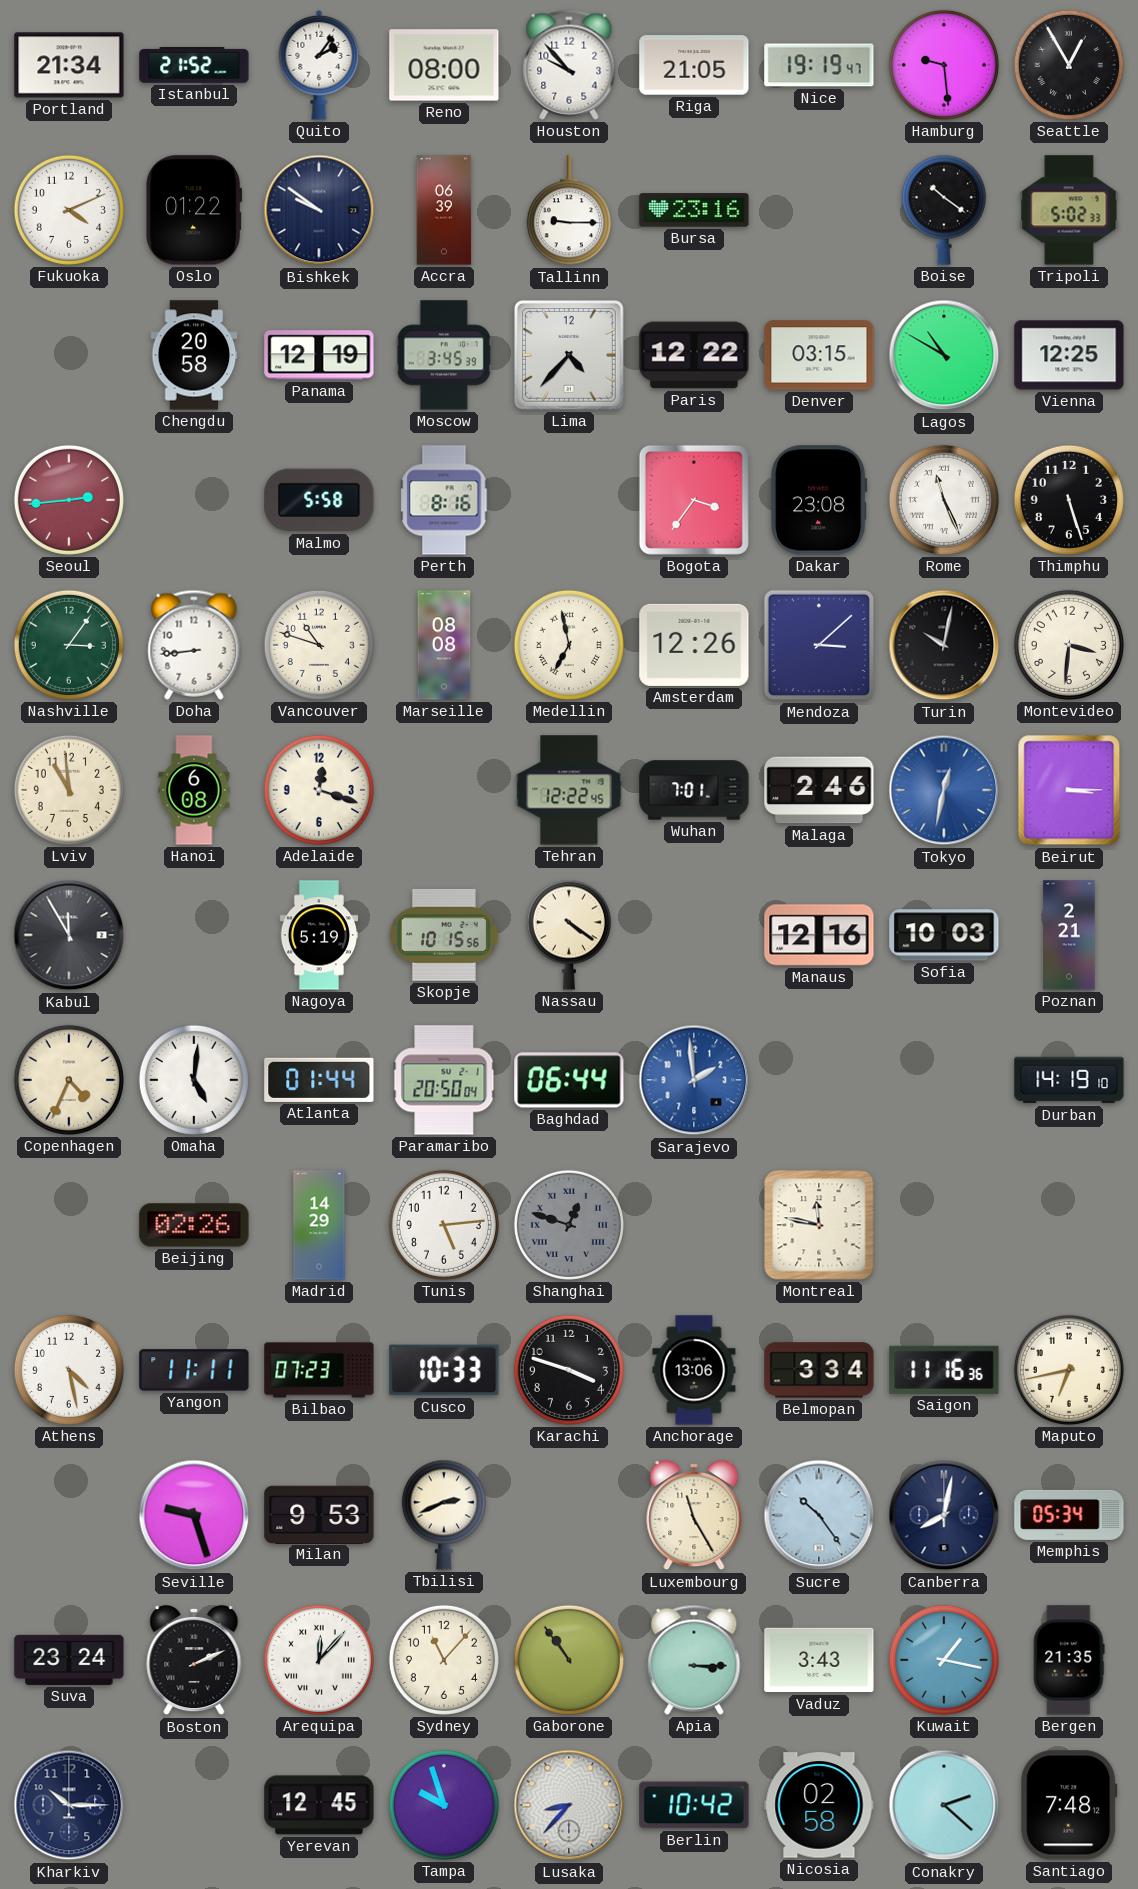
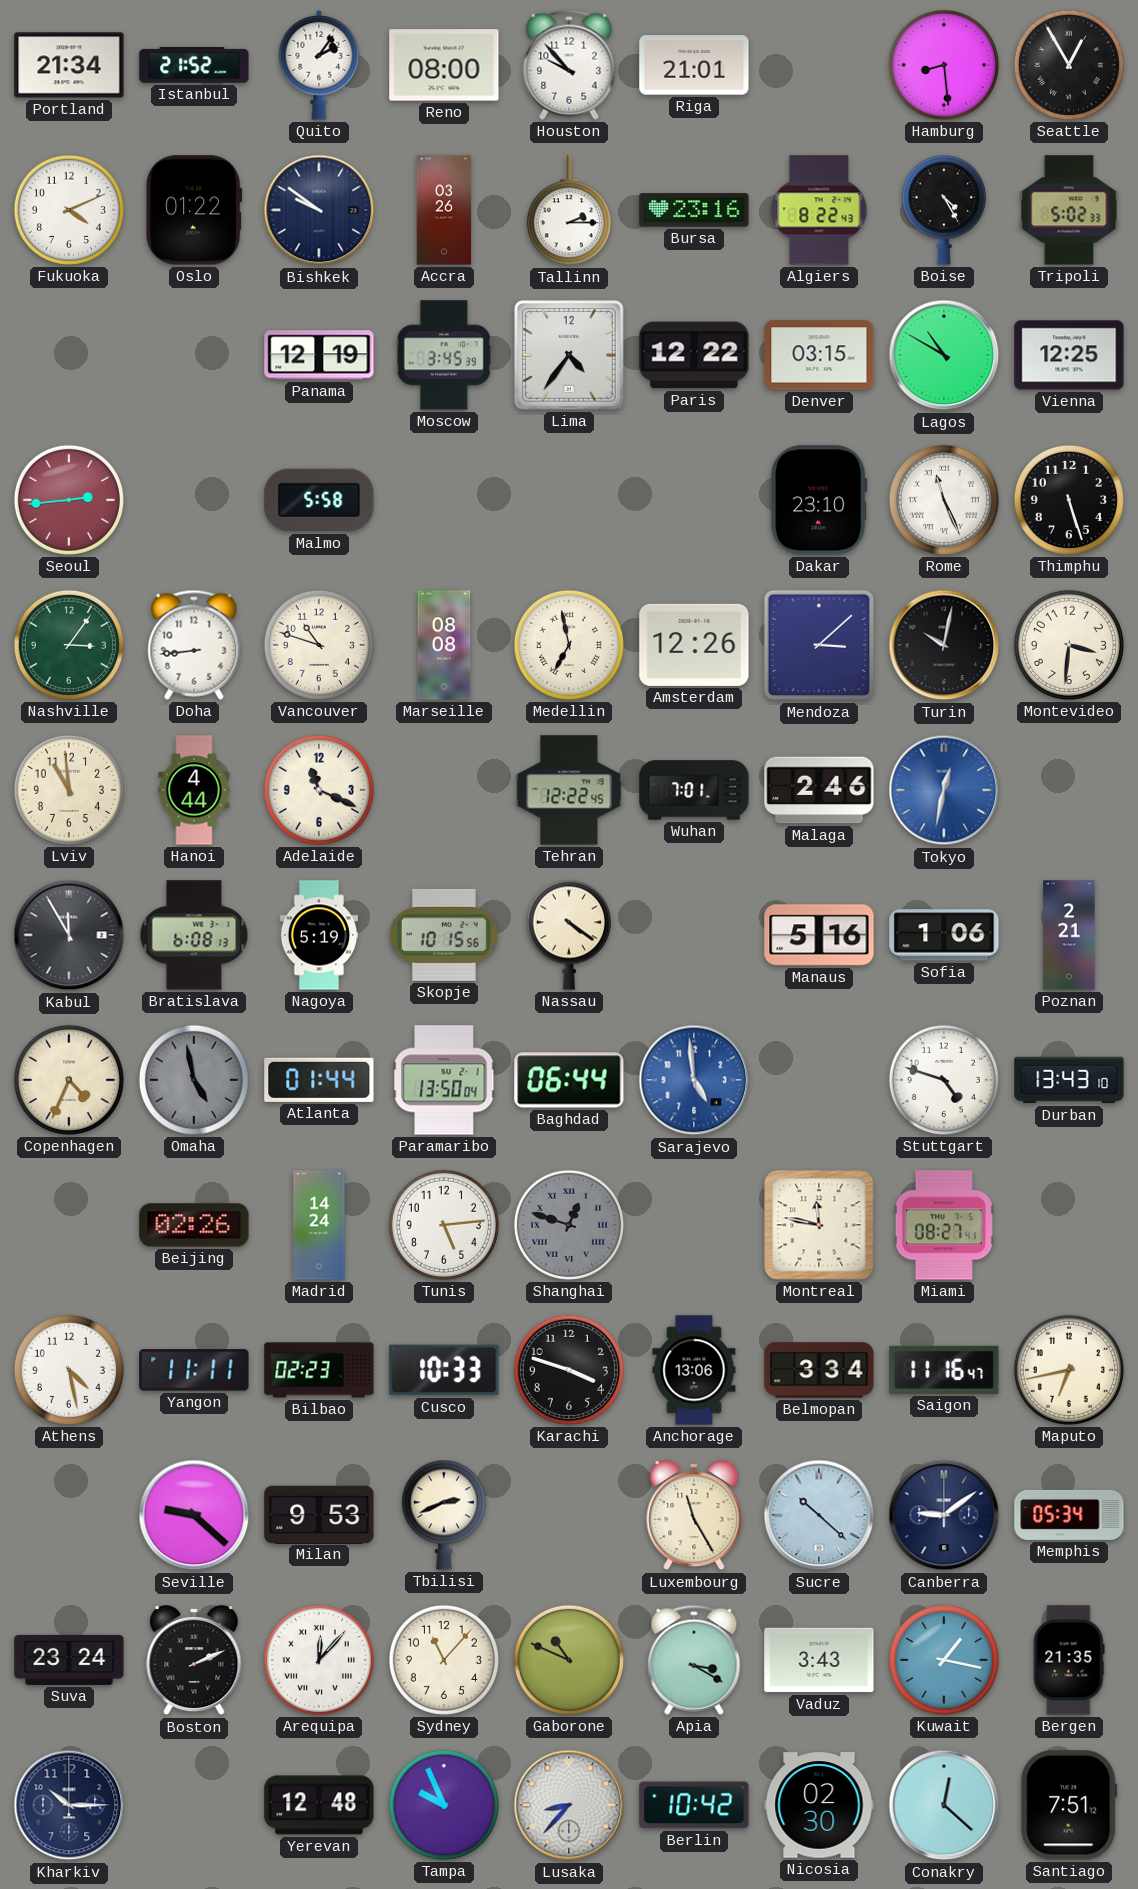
Riga: 21:05 -> 21:01 (694, 65)
Nice: 19:19 -> none (819, 65)
Hamburg: 9:29 -> 8:29 (944, 65)
Accra: 06:39 -> 03:26 (444, 210)
Tallinn: 9:15 -> 2:15 (569, 211)
Algiers: none -> 8:22 (819, 210)
Boise: 10:21 -> 4:25 (944, 210)
Chengdu: 20:58 -> none (194, 355)
Lima: 4:37 -> 4:36 (570, 356)
Perth: 8:16 -> none (444, 500)
Bogota: 3:36 -> none (694, 500)
Dakar: 23:08 -> 23:10 (819, 500)
Hanoi: 6:08 -> 4:44 (194, 790)
Adelaide: 12:18 -> 11:19 (319, 790)
Beirut: 3:15 -> none (1069, 790)
Bratislava: none -> 6:08 (194, 935)
Manaus: 12:16 -> 5:16 (819, 935)
Sofia: 10:03 -> 1:06 (944, 935)
Omaha: 5:01 -> 4:58 (194, 1080)
Omaha dial: white -> grey (194, 1080)
Paramaribo: 20:50 -> 13:50 (444, 1080)
Sarajevo: 1:59 -> 4:59 (694, 1080)
Stuttgart: none -> 4:48 (944, 1080)
Durban: 14:19 -> 13:43 (1069, 1080)
Madrid: 14:29 -> 14:24 (319, 1225)
Miami: none -> 08:27 (944, 1225)
Bilbao: 07:23 -> 02:23 (319, 1370)
Saigon: 11:16:36 -> 11:16:47 (944, 1370)
Seville: 9:27 -> 9:22 (194, 1515)
Sucre: 10:24 -> 10:22 (819, 1515)
Canberra: 8:02 -> 9:09 (944, 1515)
Gaborone: 10:54 -> 10:49 (569, 1660)
Apia: 3:15 -> 3:20 (694, 1660)
Yerevan: 12:45 -> 12:48 (319, 1805)
Tampa: 9:57 -> 9:56 (444, 1805)
Nicosia: 02:58 -> 02:30 (819, 1805)
Conakry: 2:22 -> 12:22 (944, 1805)
Santiago: 7:48 -> 7:51 (1069, 1805)
